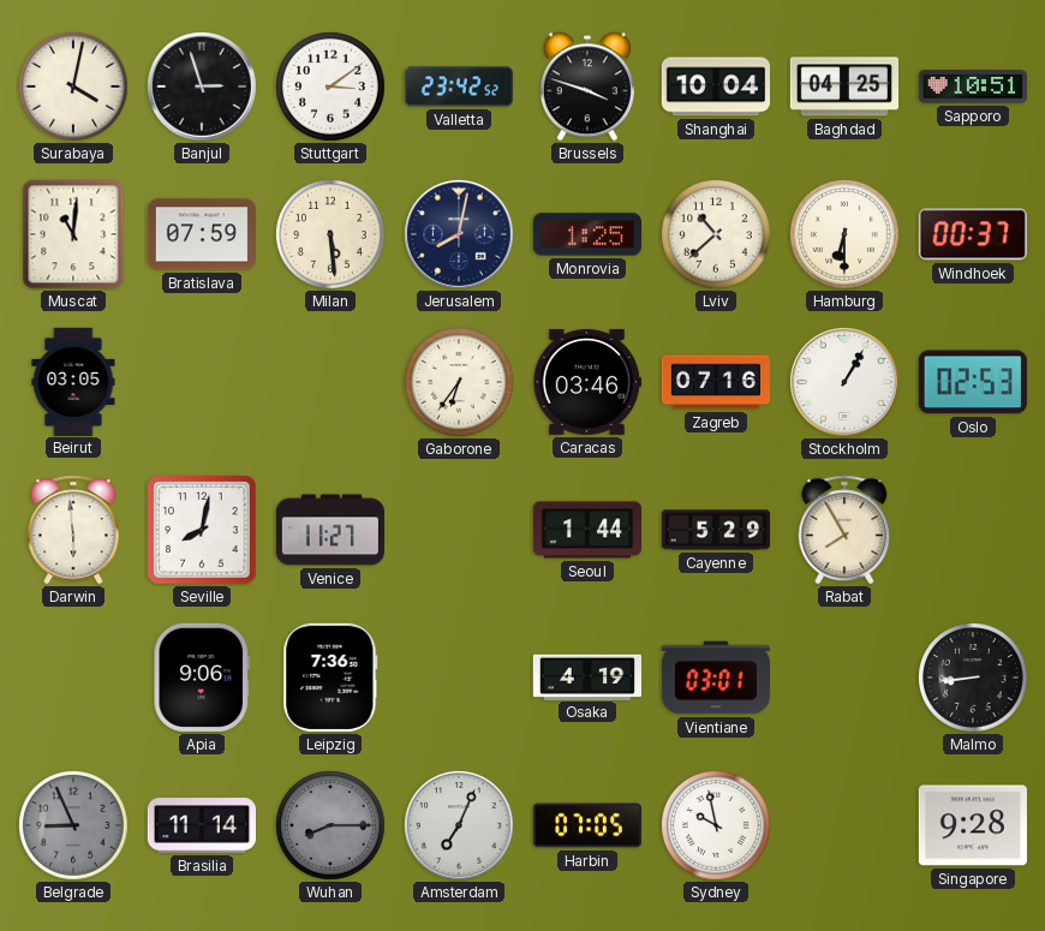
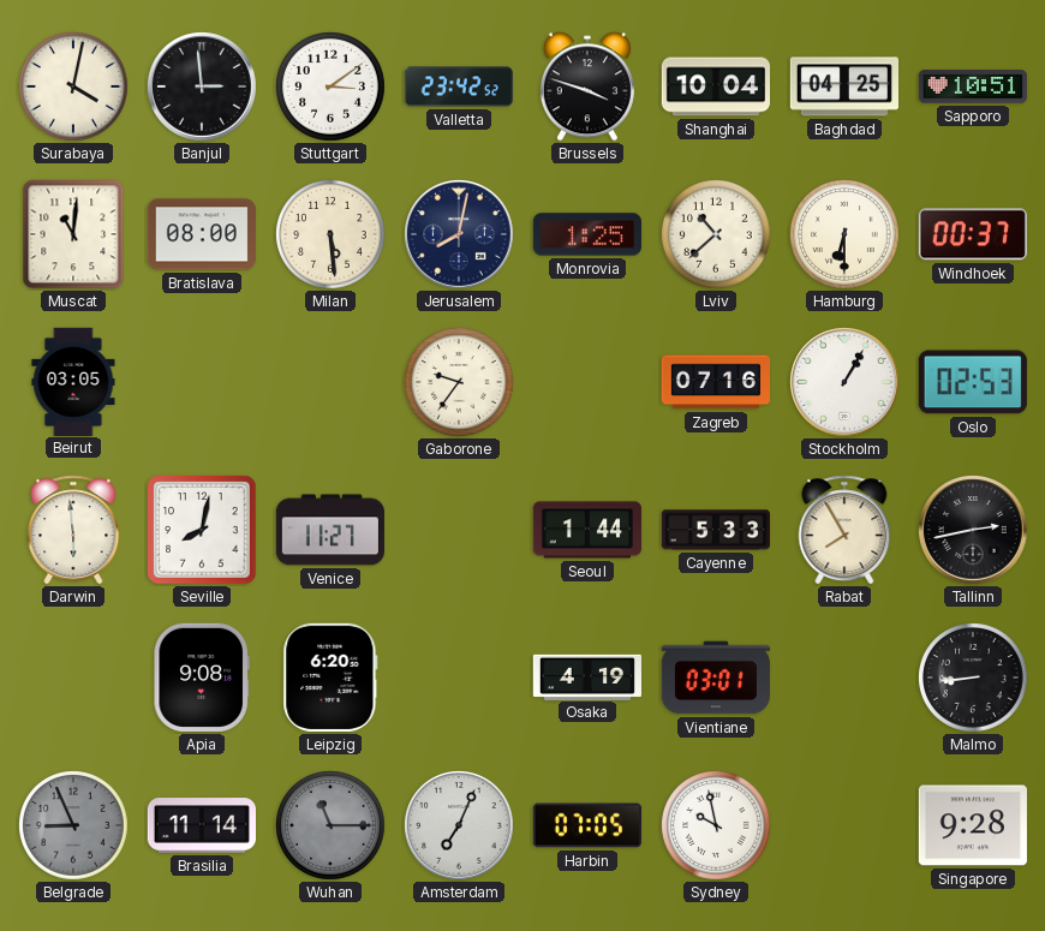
Banjul: 2:57 -> 2:59 (203, 88)
Bratislava: 07:59 -> 08:00 (202, 234)
Gaborone: 6:36 -> 9:36 (459, 382)
Caracas: 03:46 -> none (587, 382)
Cayenne: 5:29 -> 5:33 (715, 530)
Tallinn: none -> 2:43 (974, 531)
Apia: 9:06 -> 9:08 (202, 678)
Leipzig: 7:36 -> 6:20 (330, 678)
Wuhan: 8:15 -> 11:15 (330, 825)
